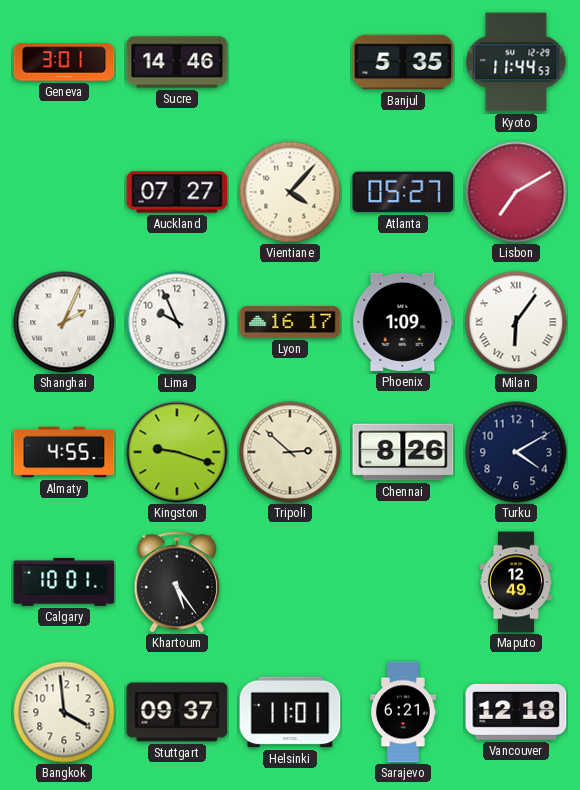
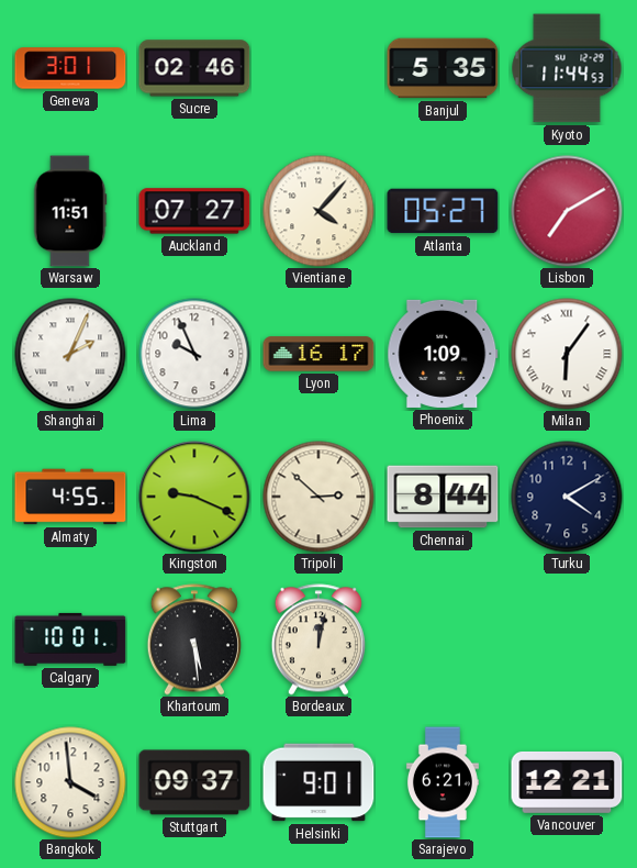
Sucre: 14:46 -> 02:46 (194, 68)
Warsaw: none -> 11:51 (70, 211)
Kingston: 9:18 -> 9:19 (194, 497)
Chennai: 8:26 -> 8:44 (443, 497)
Khartoum: 5:24 -> 5:29 (194, 639)
Bordeaux: none -> 12:02 (318, 639)
Maputo: 12:49 -> none (516, 582)
Helsinki: 11:01 -> 9:01 (318, 782)
Vancouver: 12:18 -> 12:21 (567, 782)
